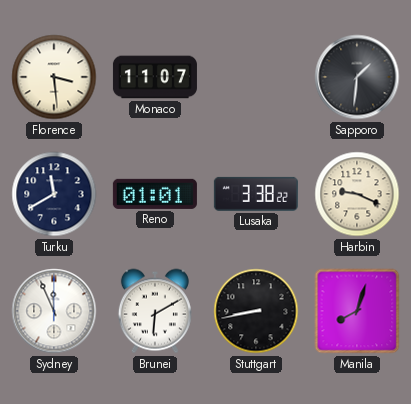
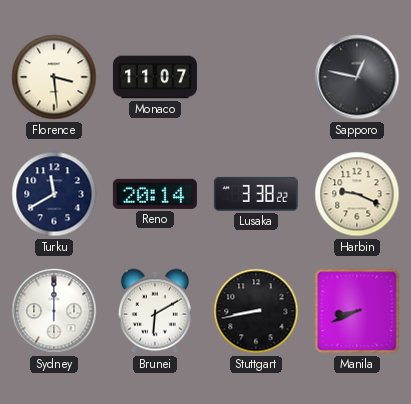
Sapporo: 1:31 -> 12:47 (357, 77)
Reno: 01:01 -> 20:14 (155, 194)
Sydney: 11:56 -> 12:00 (54, 311)
Manila: 8:03 -> 8:41 (357, 311)
